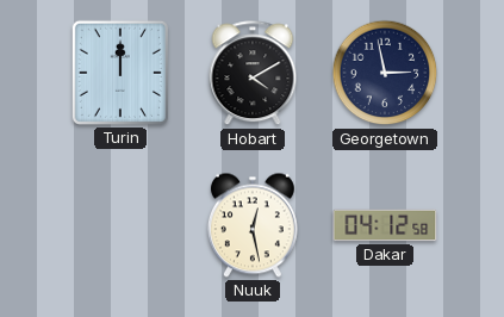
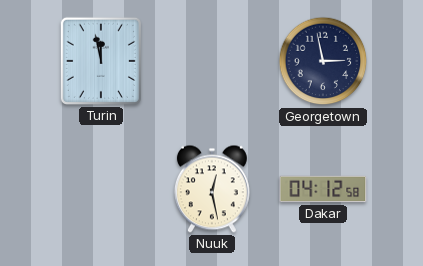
Turin: 12:00 -> 11:58 (101, 61)
Hobart: 4:10 -> none (253, 74)
